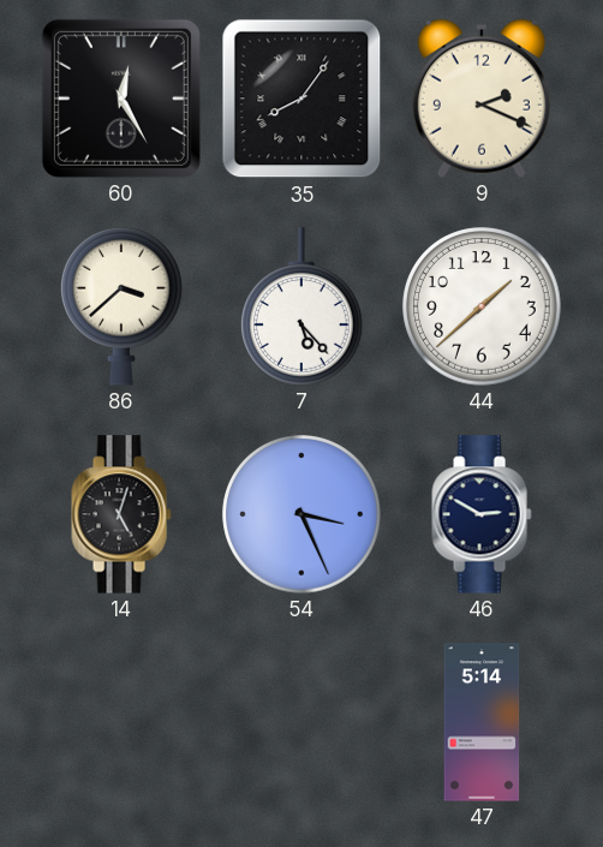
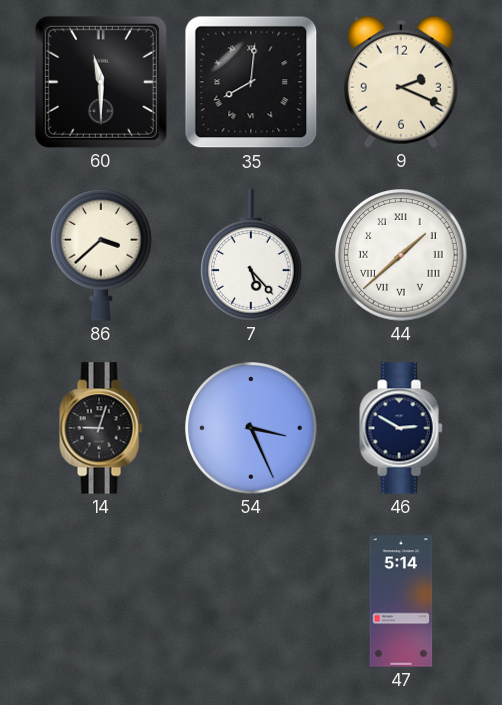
60: 12:25 -> 11:30 (101, 82)
35: 8:06 -> 8:01 (251, 82)
44 numerals: Arabic -> Roman (401, 255)
14: 5:03 -> 9:03 (101, 428)
